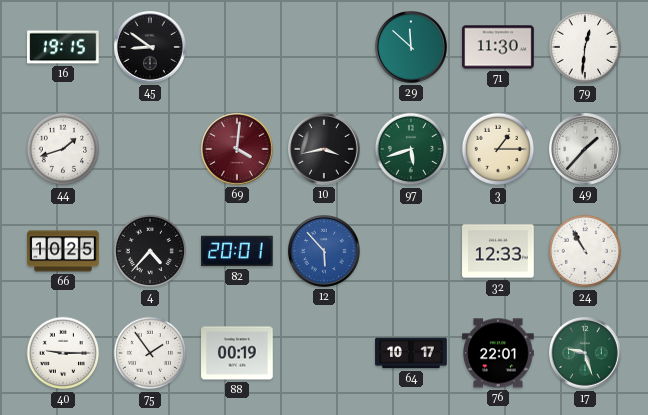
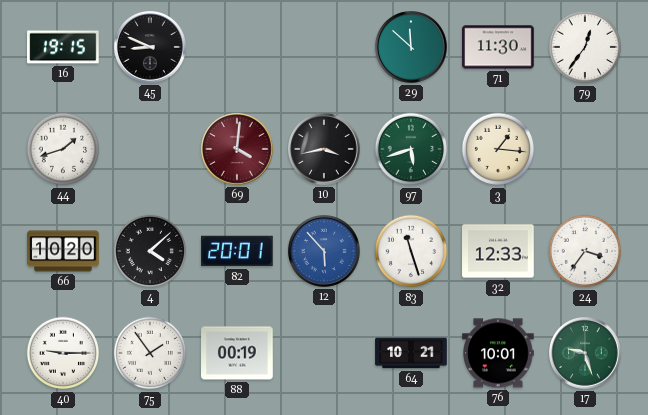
45: 8:51 -> 8:49 (151, 48)
79: 12:31 -> 12:36 (585, 47)
3: 1:15 -> 1:16 (498, 149)
49: 1:37 -> none (586, 150)
66: 10:25 -> 10:20 (63, 251)
4: 4:37 -> 4:08 (150, 251)
83: none -> 11:27 (411, 251)
24: 10:55 -> 3:36 (585, 251)
64: 10:17 -> 10:21 (411, 353)
76: 22:01 -> 10:01 (498, 353)
